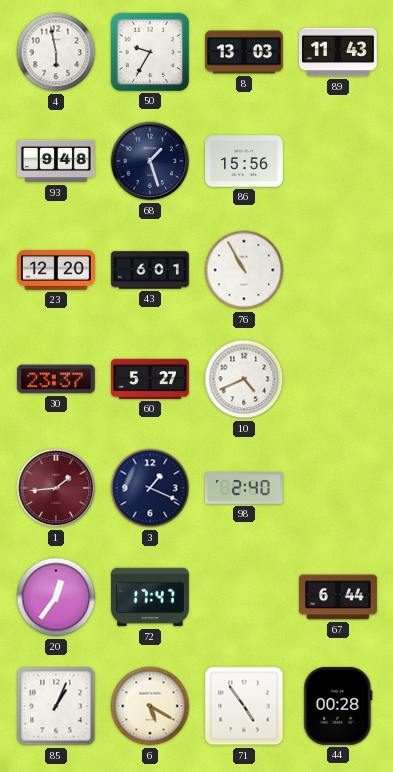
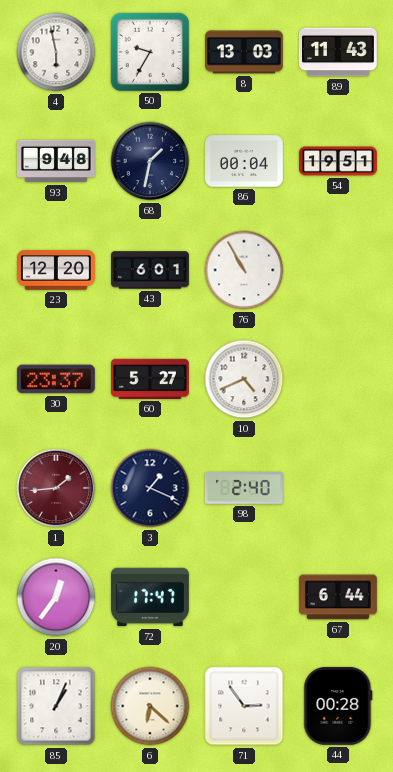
68: 1:27 -> 1:32 (150, 161)
86: 15:56 -> 00:04 (245, 161)
54: none -> 19:51 (339, 161)
6: 5:20 -> 6:22 (150, 706)
71: 4:54 -> 2:54 (244, 706)
